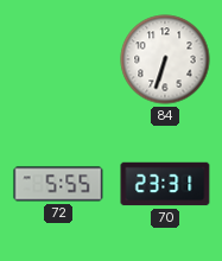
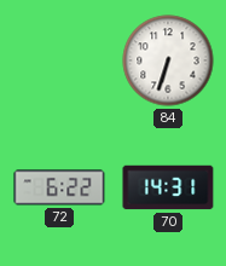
72: 5:55 -> 6:22 (59, 187)
70: 23:31 -> 14:31 (168, 187)
